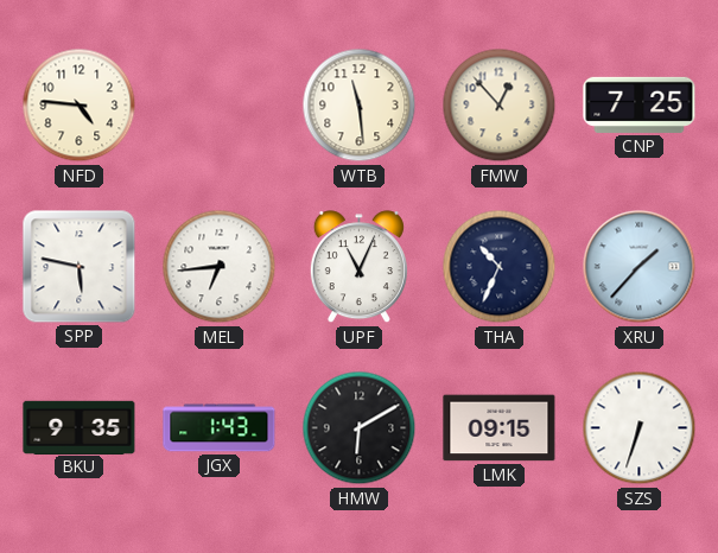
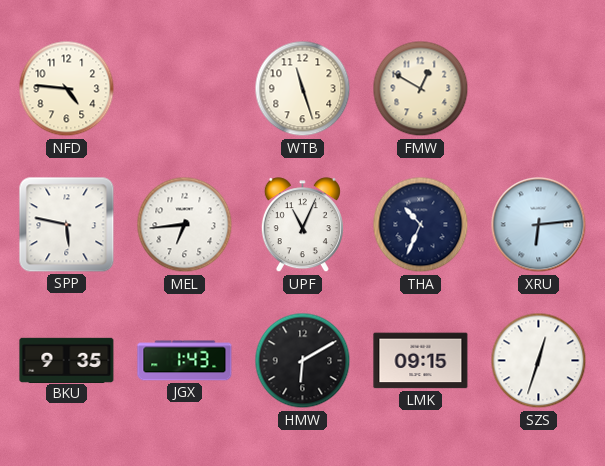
WTB: 11:29 -> 11:27 (303, 89)
FMW: 12:53 -> 12:50 (421, 89)
CNP: 7:25 -> none (640, 104)
XRU: 1:37 -> 6:14 (539, 225)
SZS: 6:33 -> 12:33 (539, 361)
